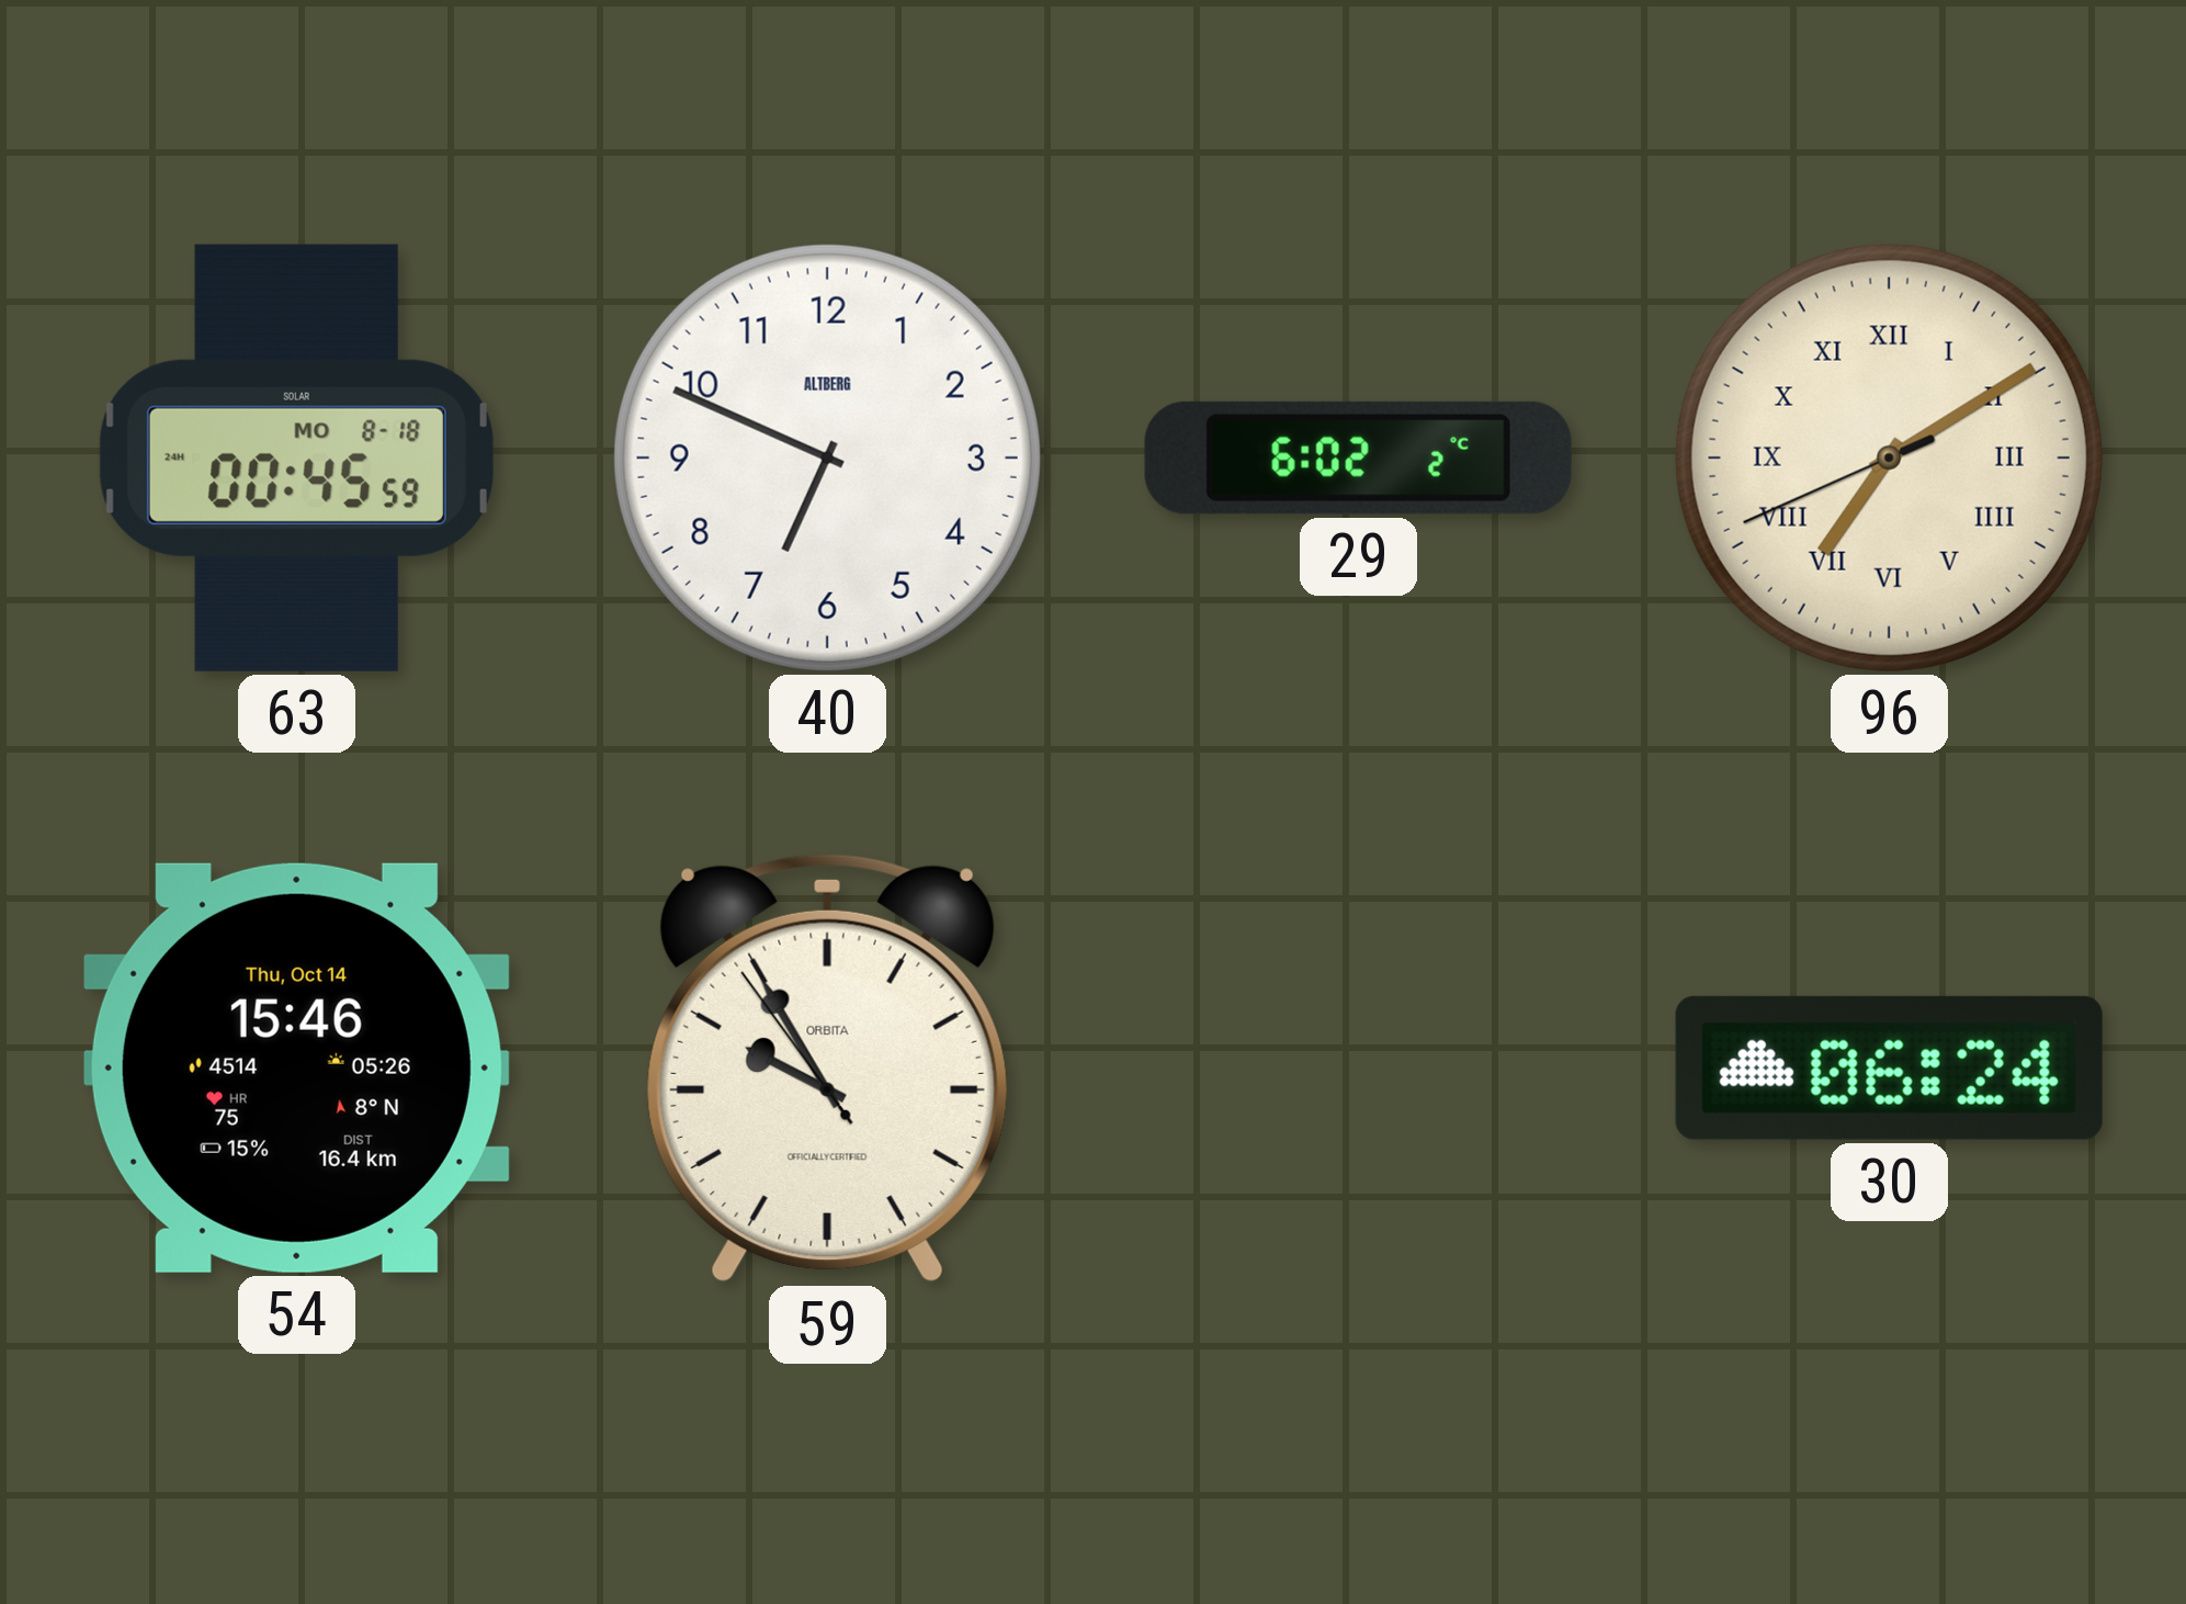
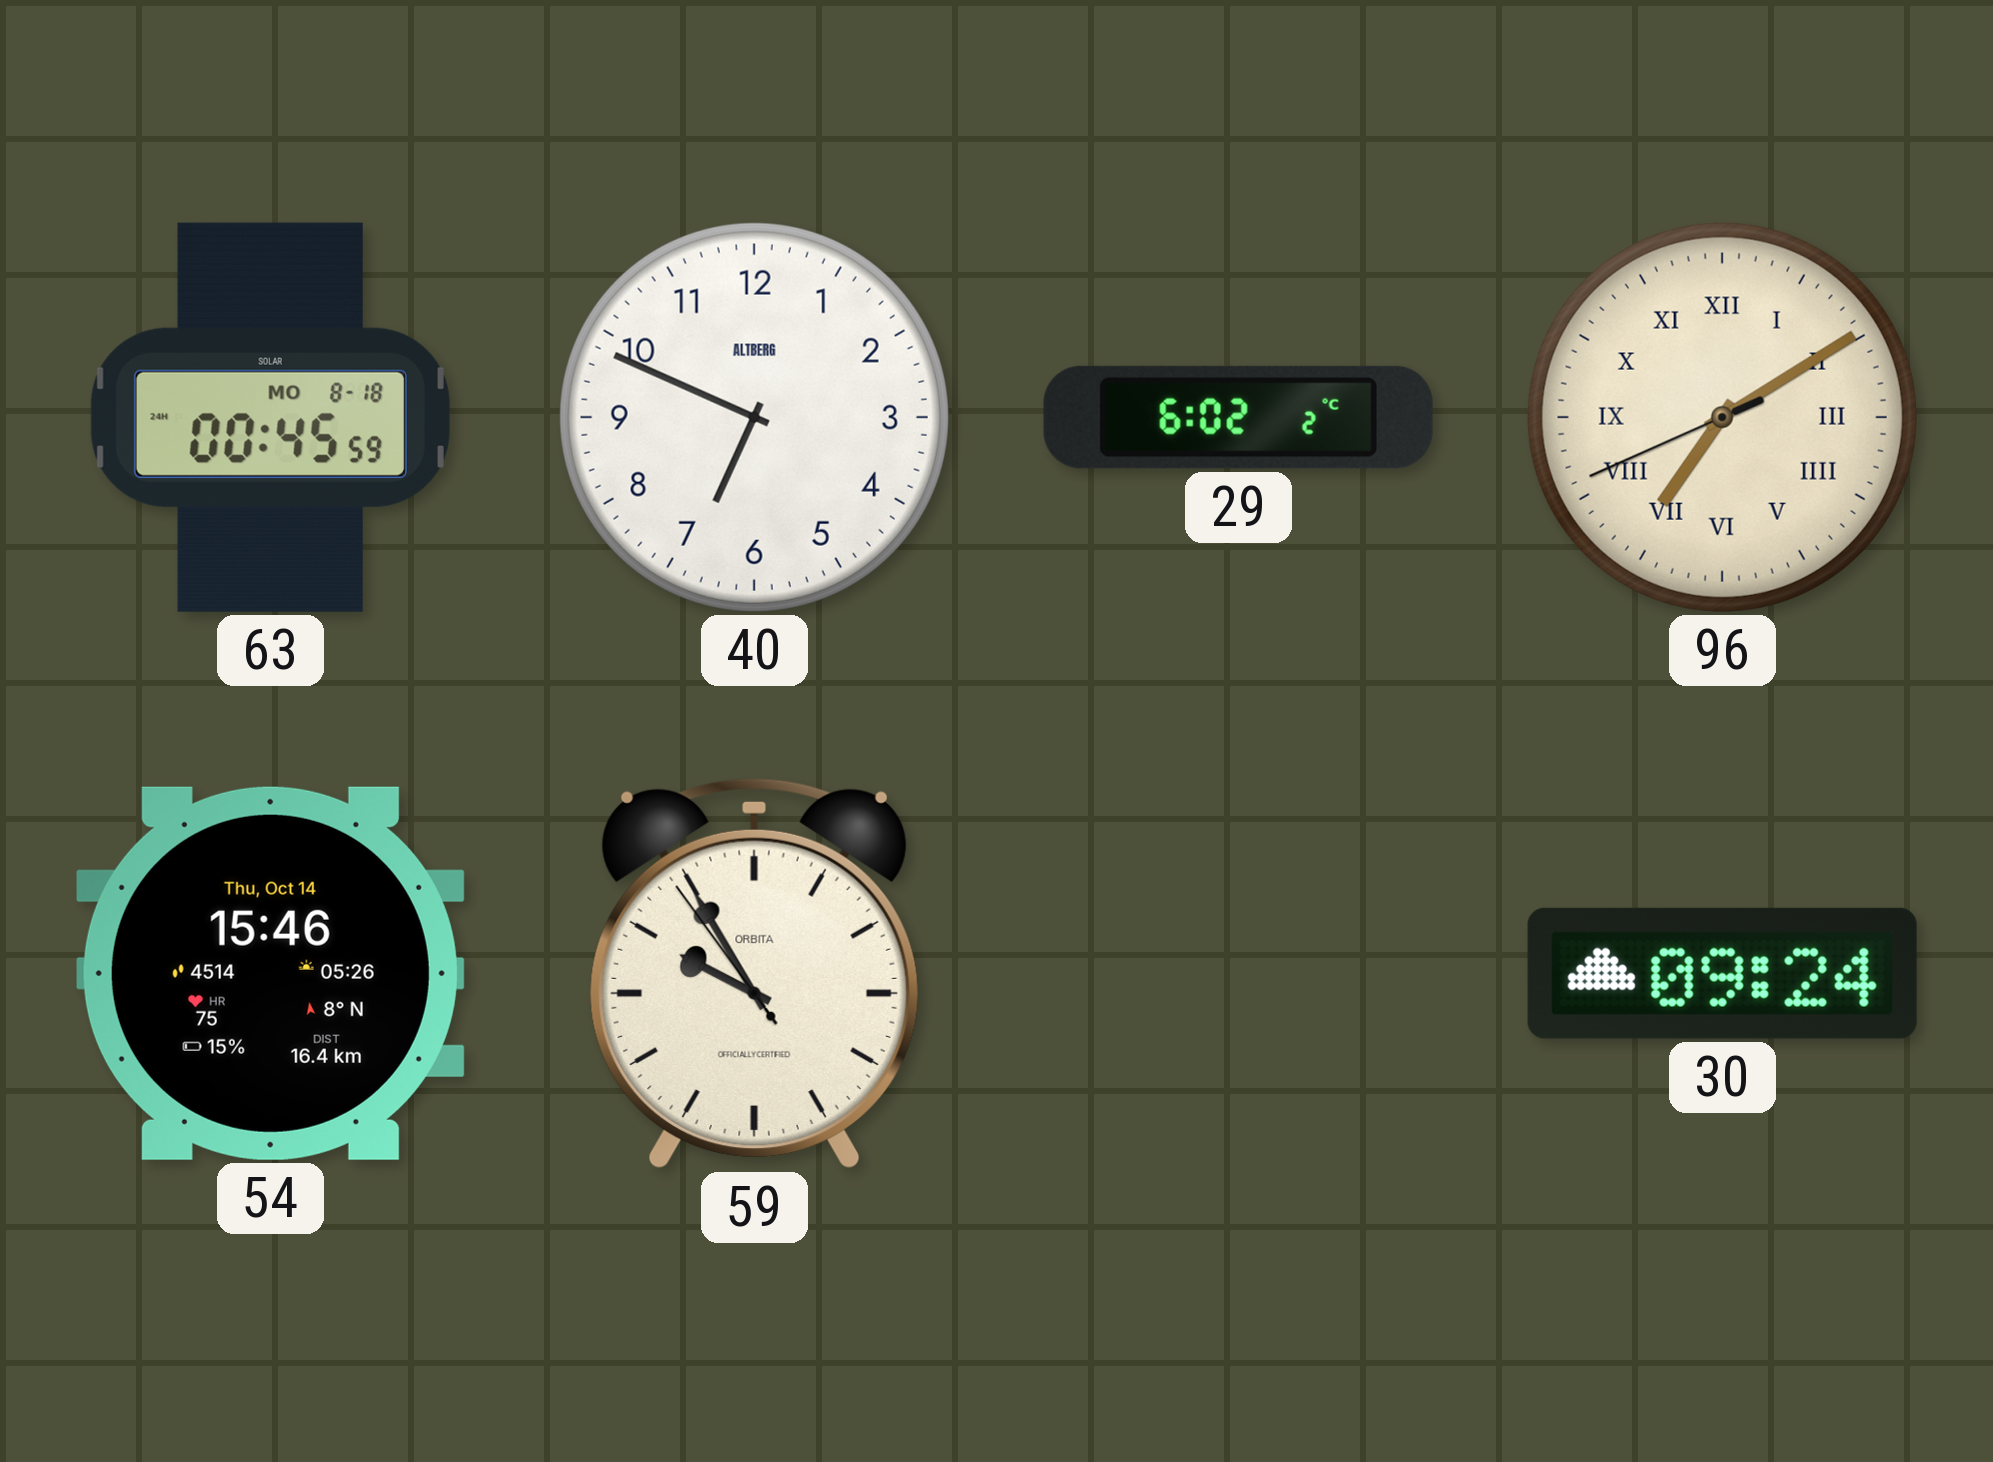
30: 06:24 -> 09:24 (1722, 973)
